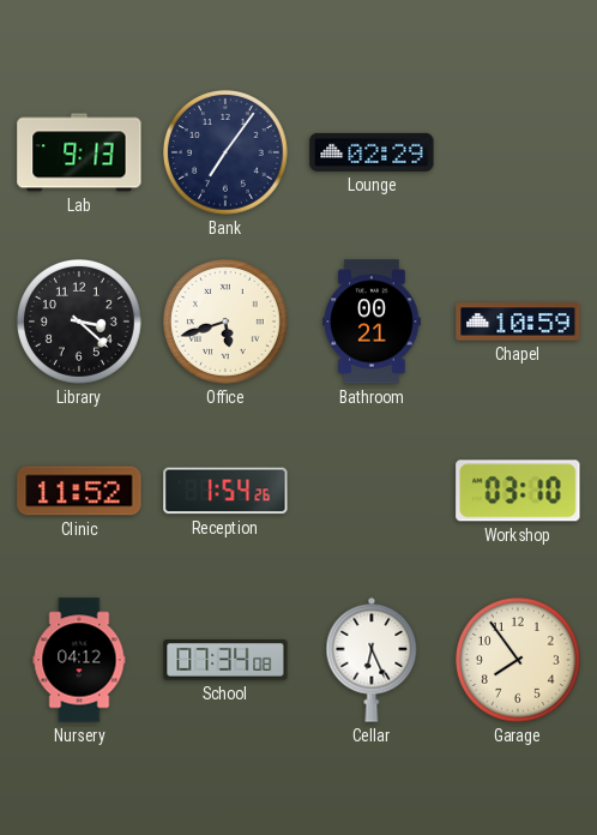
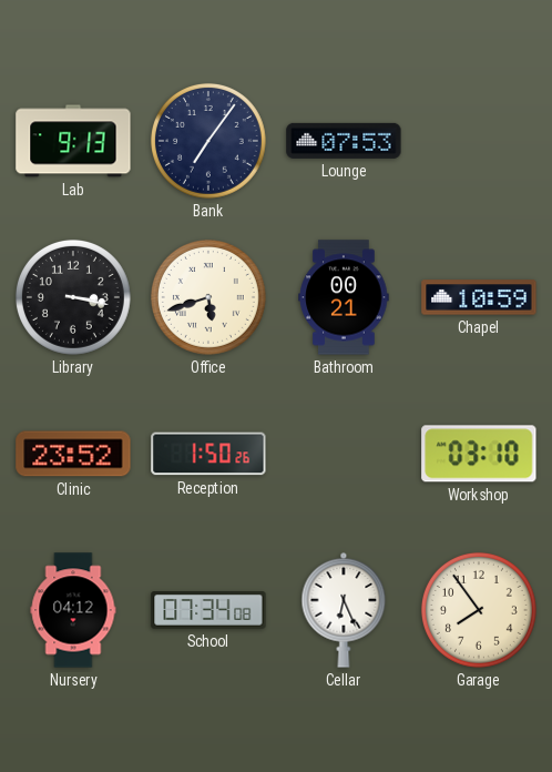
Lounge: 02:29 -> 07:53 (344, 141)
Library: 3:22 -> 3:17 (73, 297)
Clinic: 11:52 -> 23:52 (73, 454)
Reception: 1:54 -> 1:50 (208, 454)
